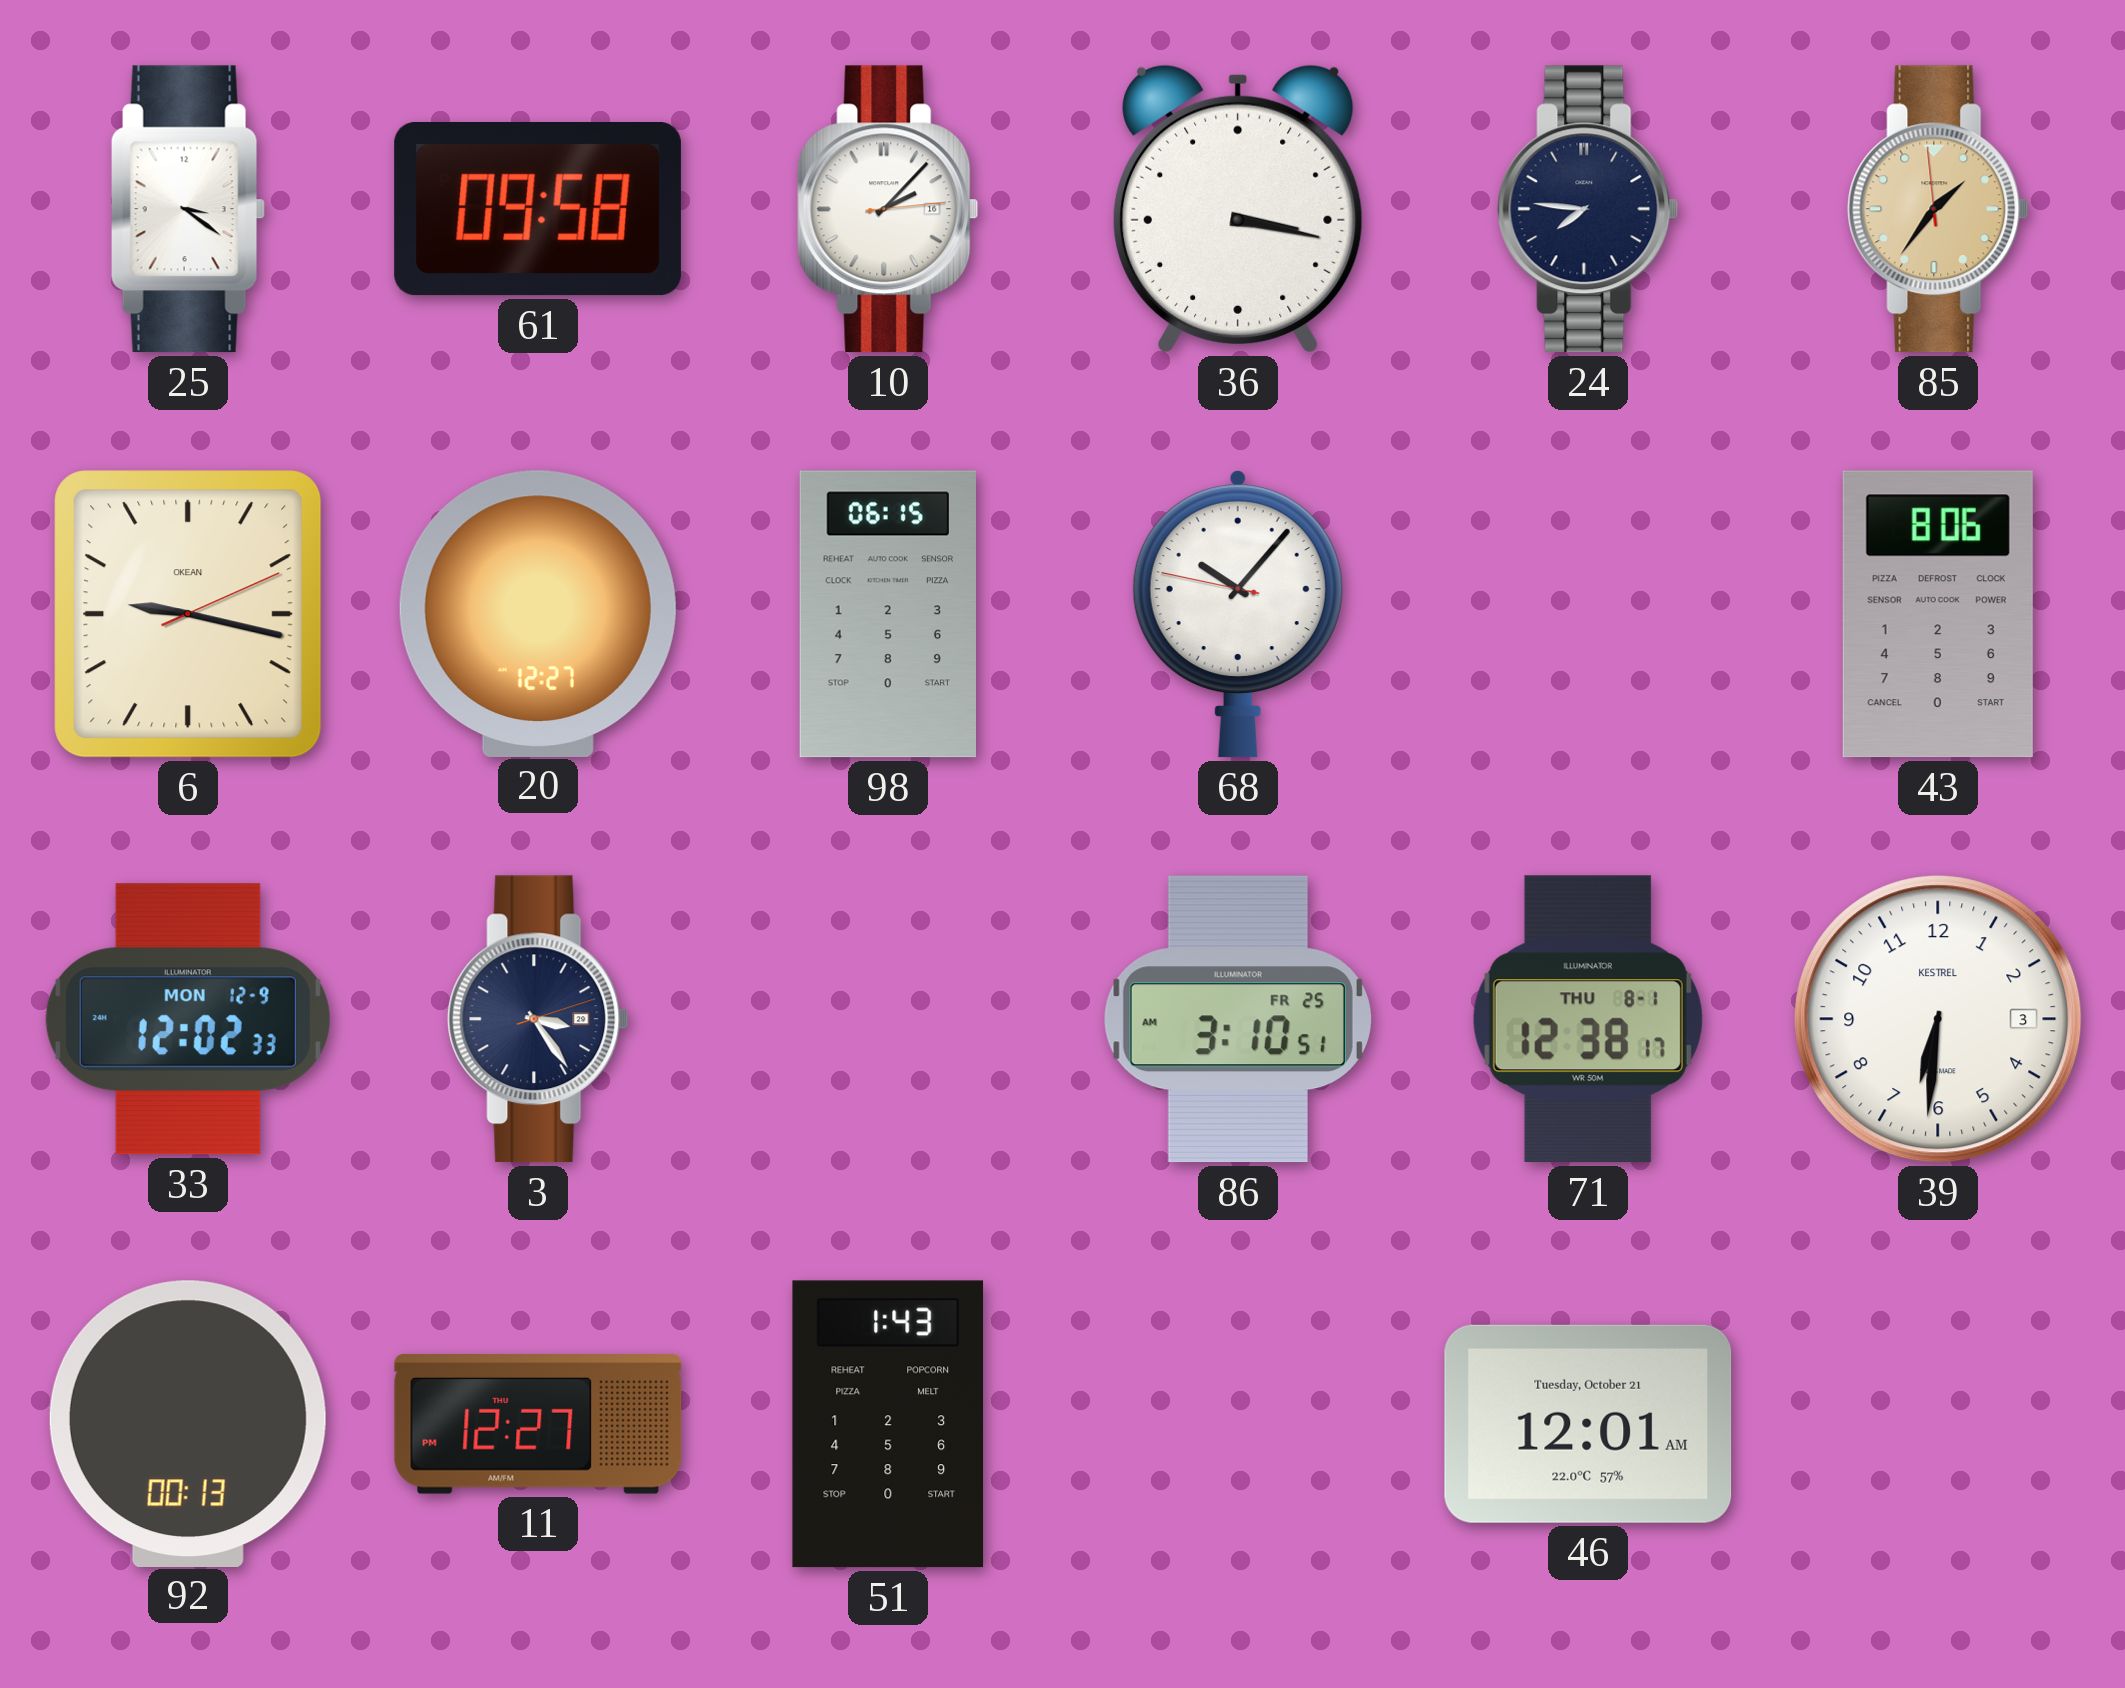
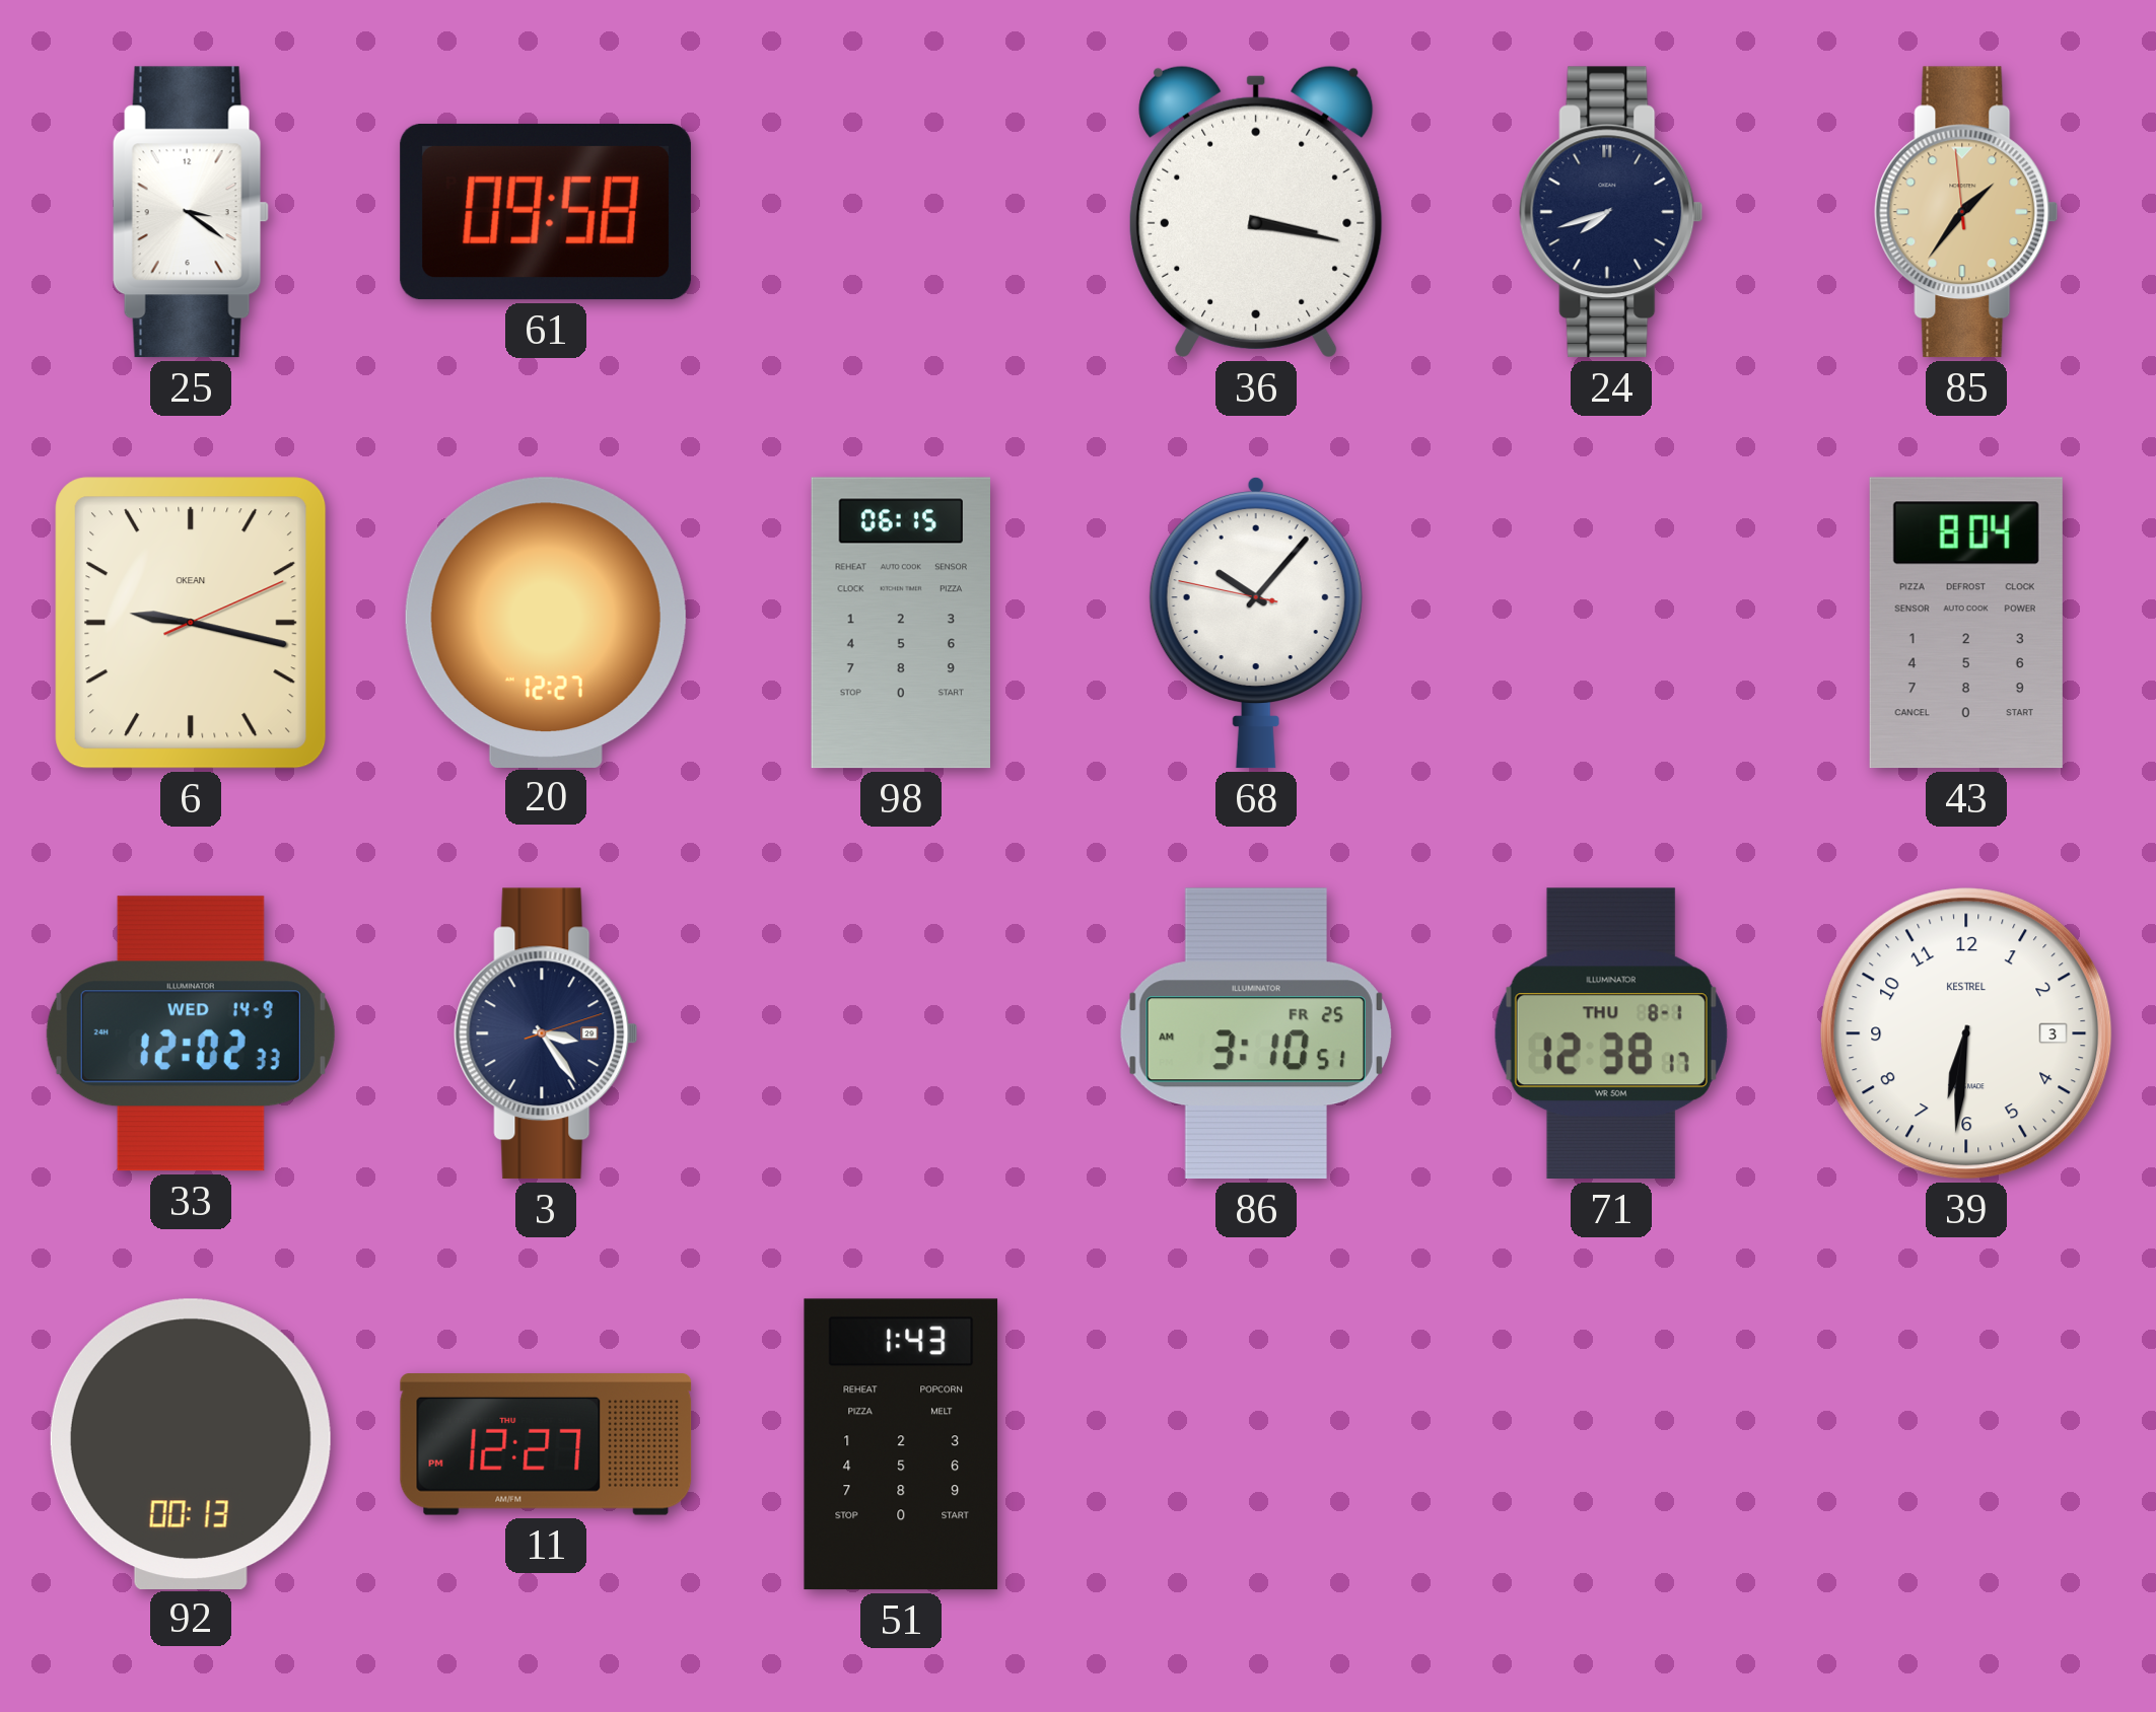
10: 2:07 -> none (888, 209)
24: 7:46 -> 7:42 (1611, 212)
43: 8:06 -> 8:04 (1966, 623)
33 date: MON 12-9 -> WED 14-9 (191, 1033)
46: 12:01 -> none (1588, 1424)
